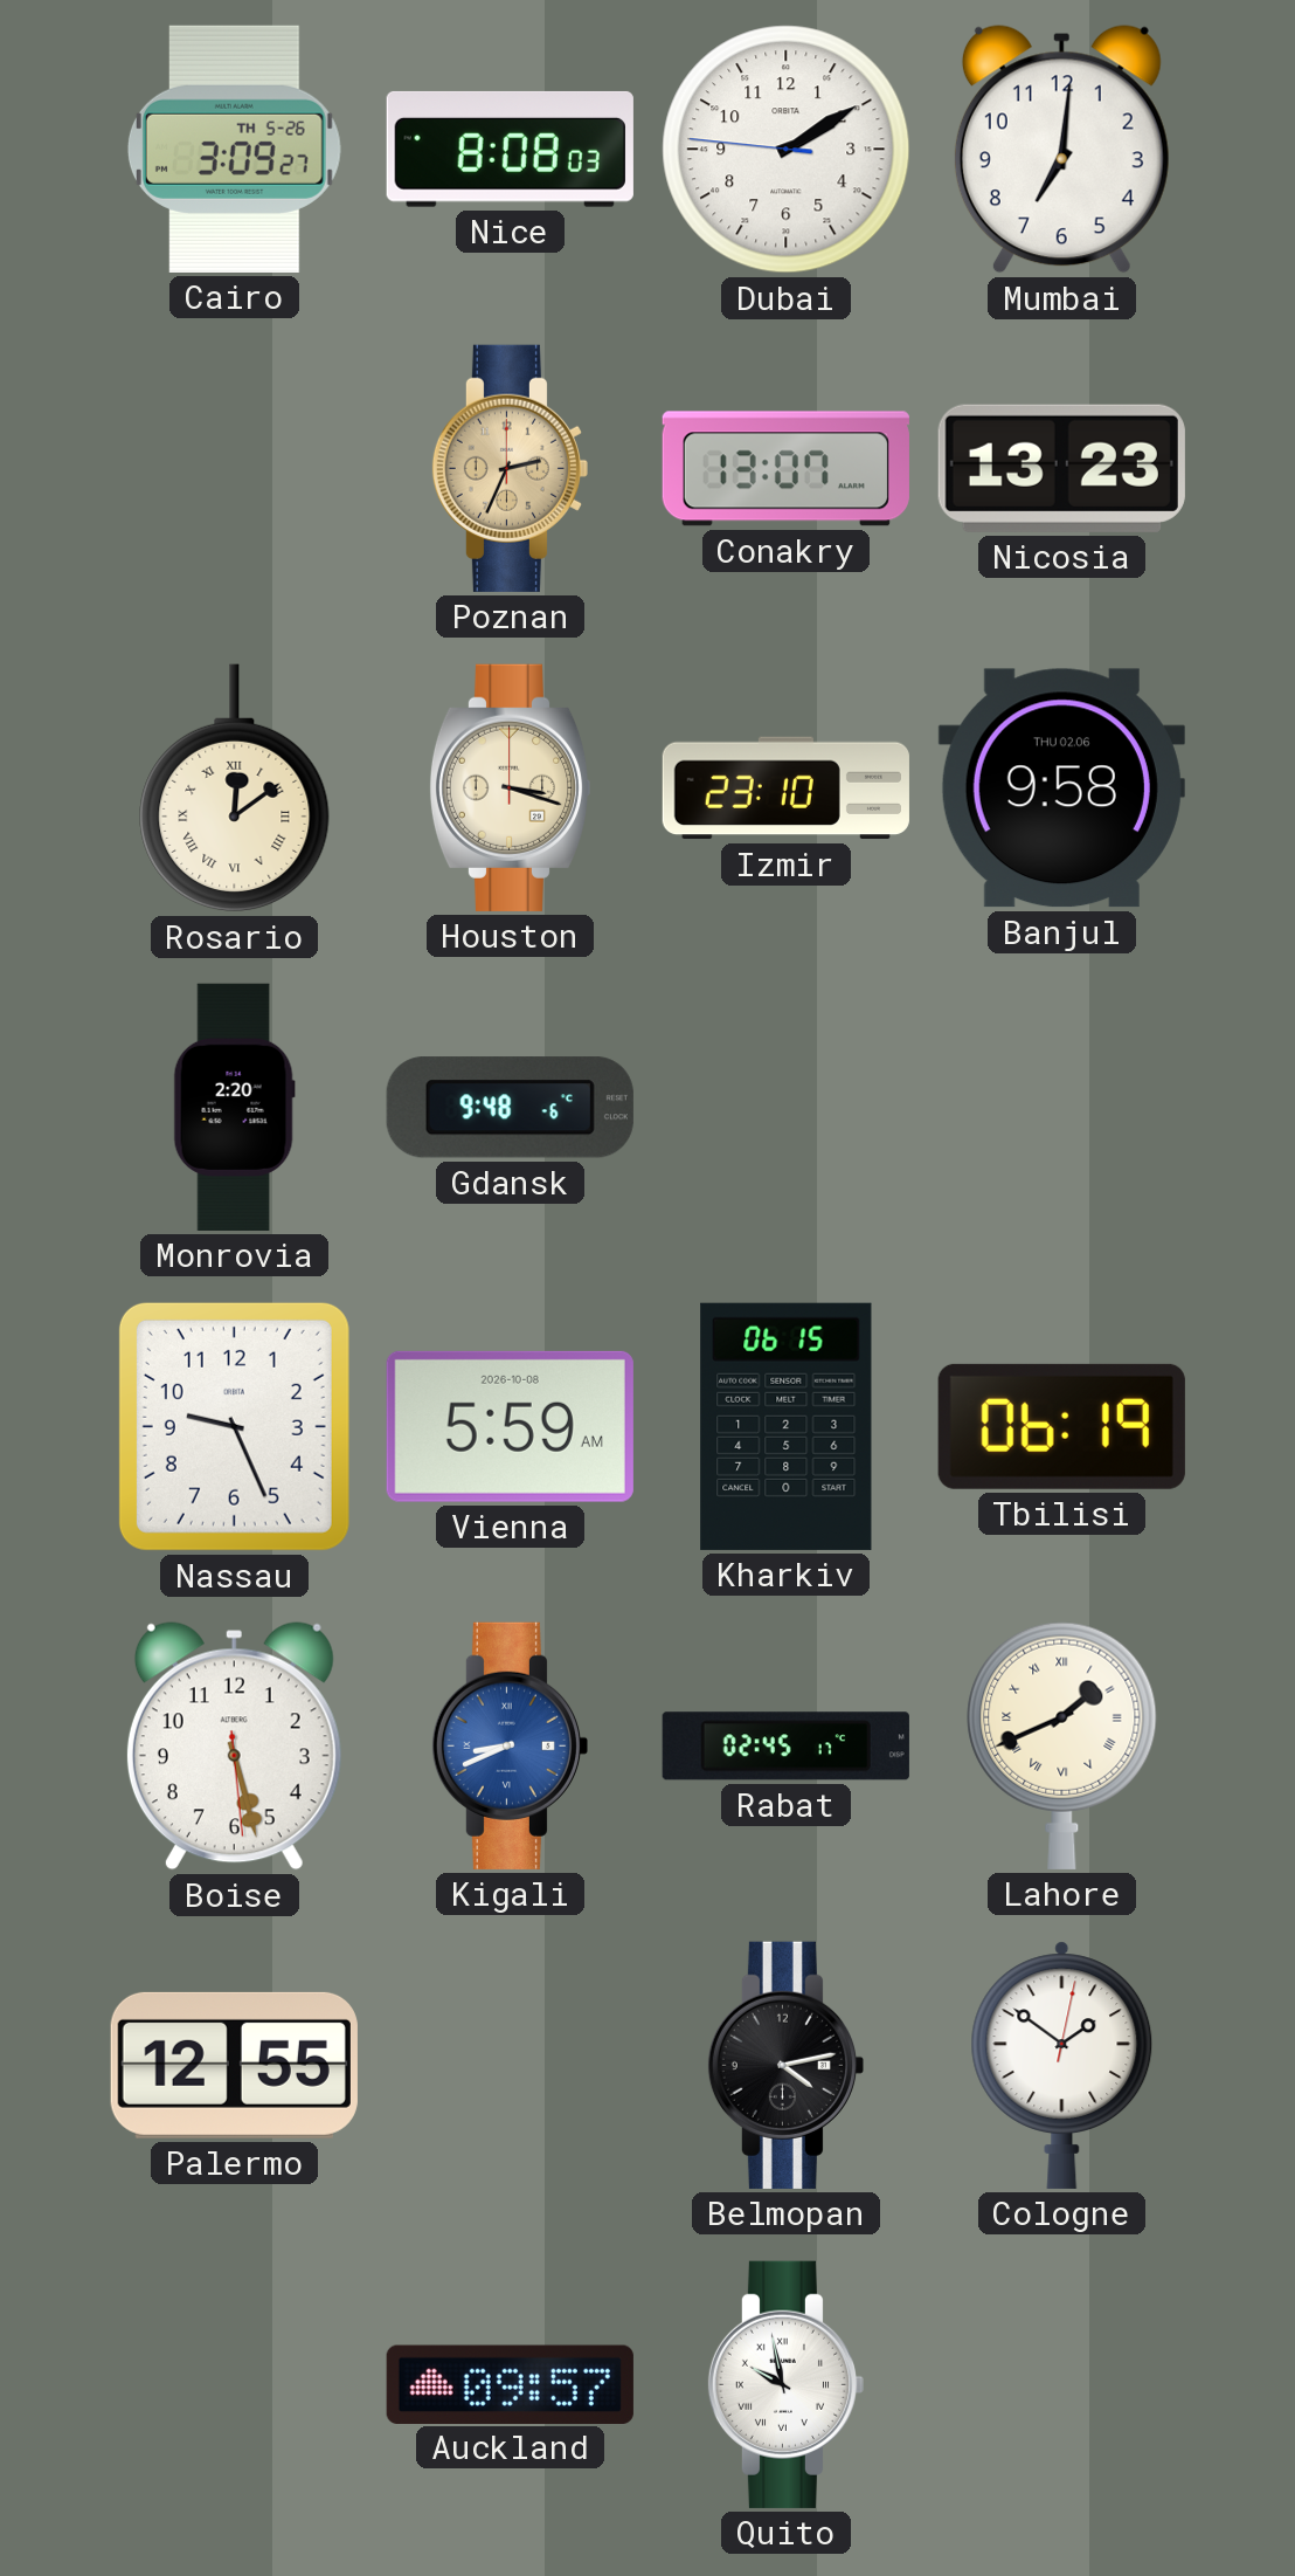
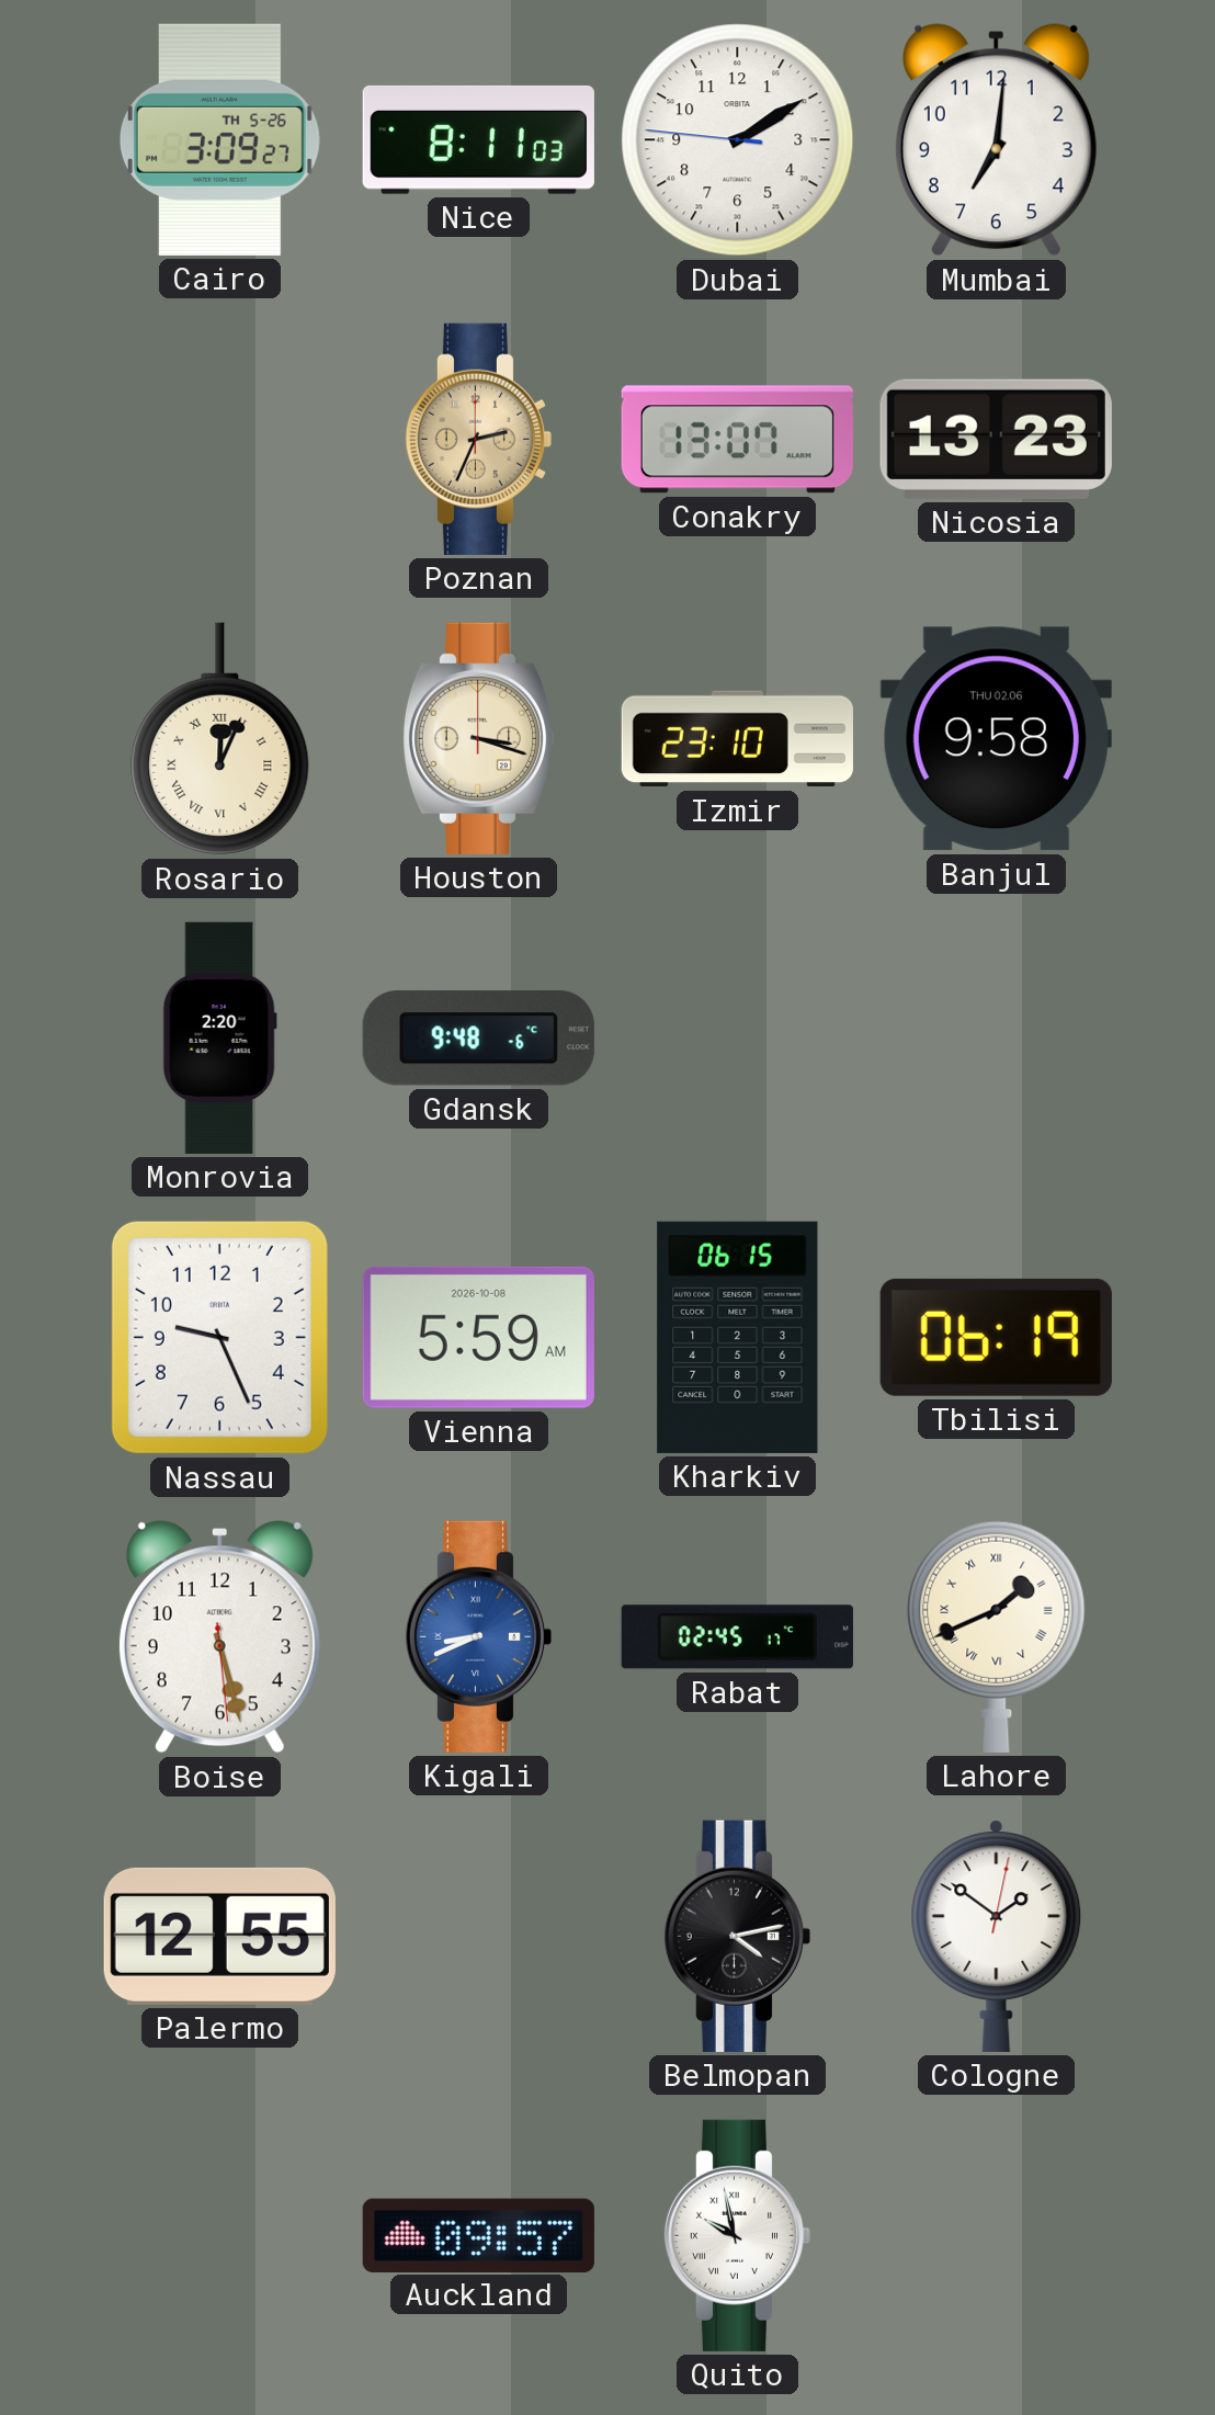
Nice: 8:08 -> 8:11 (478, 139)
Rosario: 12:09 -> 12:04 (220, 739)
